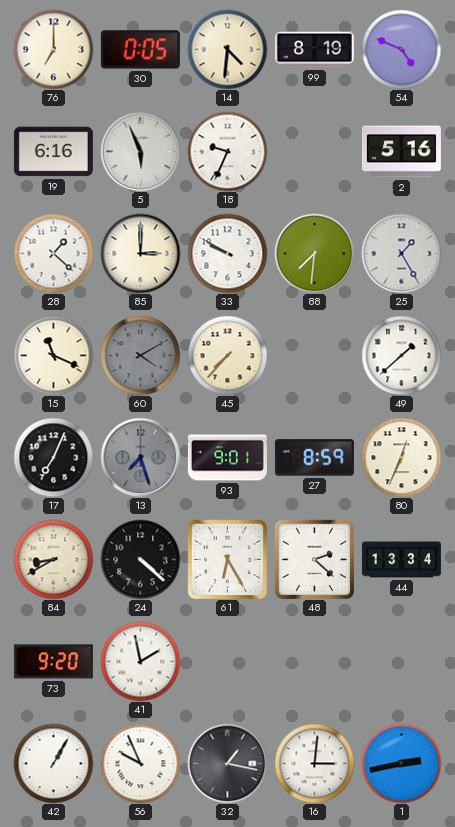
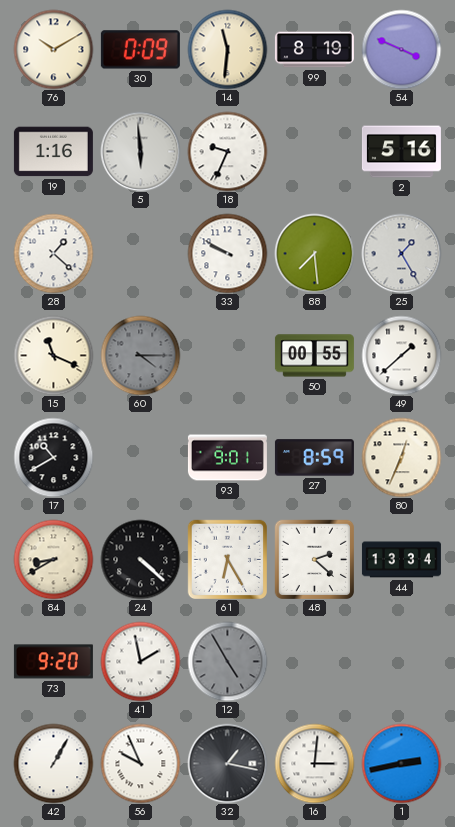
76: 7:00 -> 10:10 (53, 49)
30: 0:05 -> 0:09 (140, 50)
14: 4:31 -> 11:31 (227, 49)
54: 4:49 -> 3:49 (401, 49)
19: 6:16 -> 1:16 (53, 152)
5: 5:56 -> 5:59 (140, 151)
85: 3:00 -> none (140, 253)
88: 7:31 -> 7:29 (314, 253)
60: 4:10 -> 4:15 (140, 355)
45: 7:37 -> none (227, 355)
50: none -> 00:55 (314, 356)
17: 7:04 -> 10:40 (53, 457)
13: 7:27 -> none (140, 457)
12: none -> 4:55 (227, 661)
